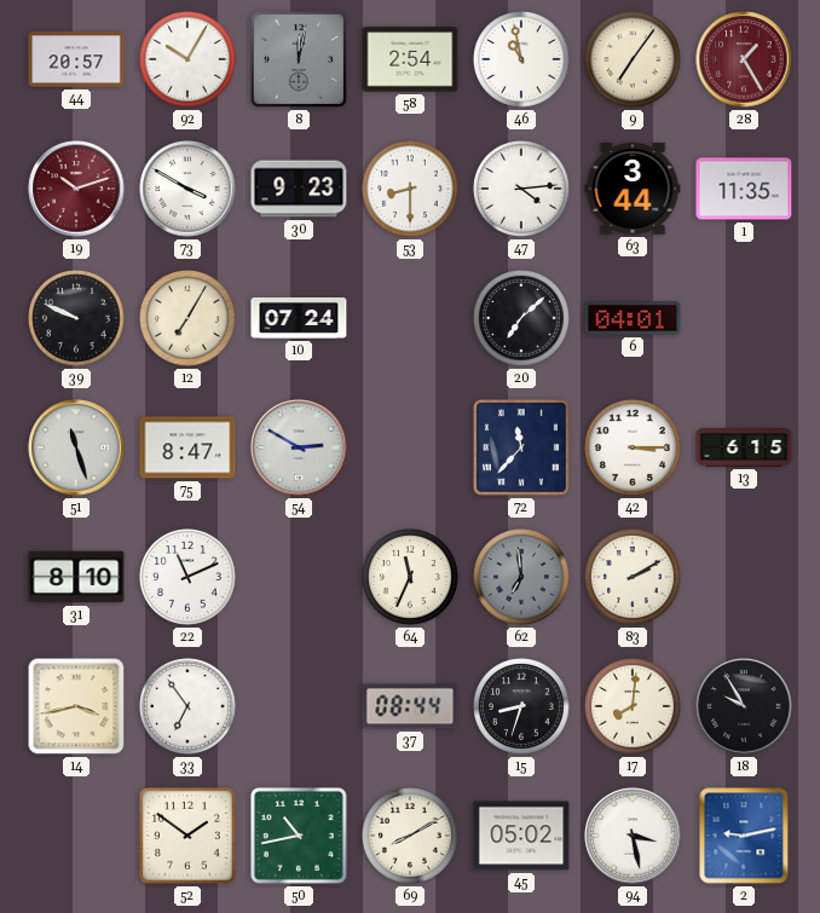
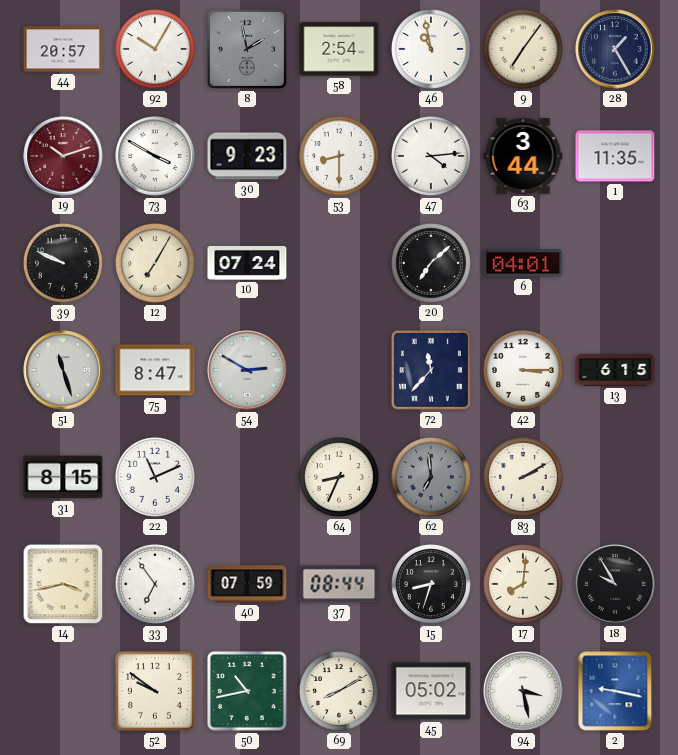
8: 12:02 -> 1:58 (247, 49)
28 dial: burgundy -> navy (615, 49)
31: 8:10 -> 8:15 (63, 477)
64: 11:34 -> 8:34 (340, 478)
40: none -> 07:59 (247, 584)
52: 1:51 -> 9:51 (156, 692)
2: 9:13 -> 9:17 (615, 691)
